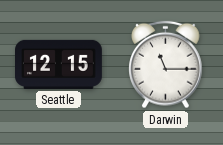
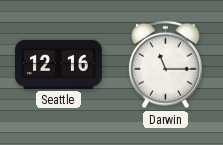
Seattle: 12:15 -> 12:16 (59, 64)
